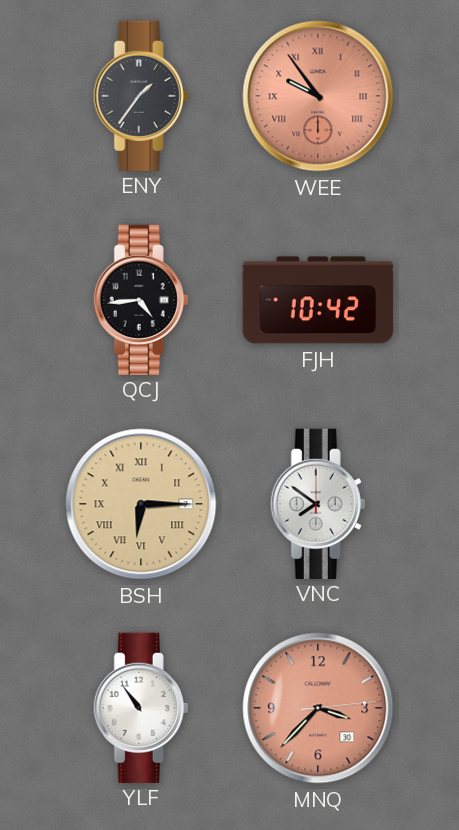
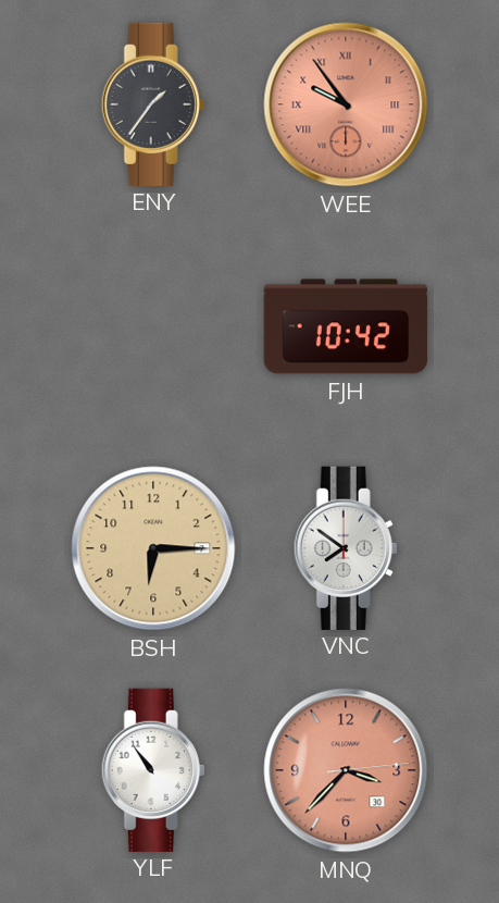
QCJ: 4:44 -> none (141, 299)
BSH numerals: Roman -> Arabic (153, 548)
